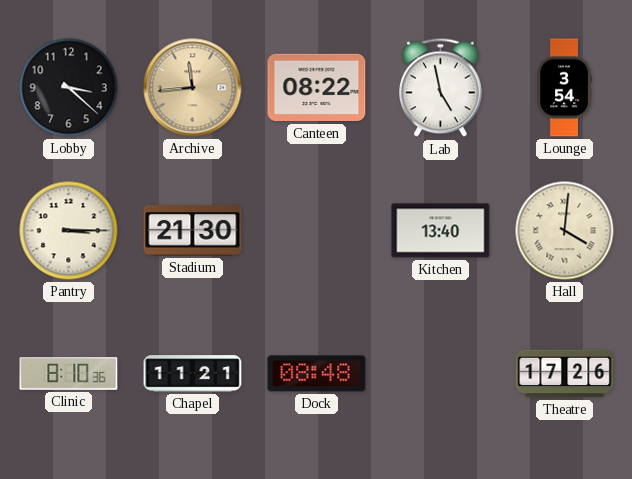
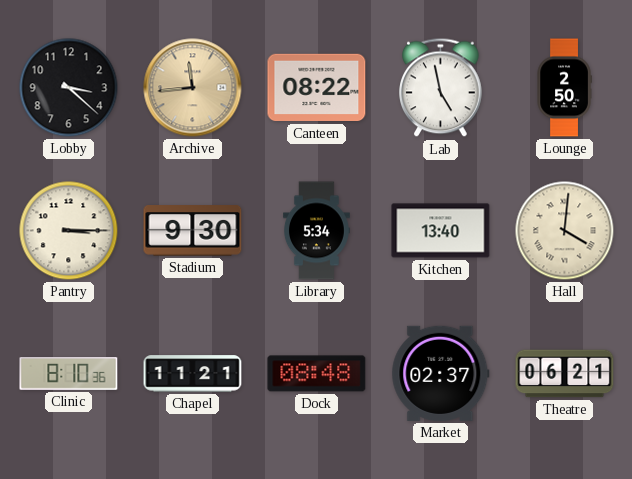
Lounge: 3:54 -> 2:50 (564, 88)
Stadium: 21:30 -> 9:30 (193, 231)
Library: none -> 5:34 (317, 231)
Market: none -> 02:37 (441, 373)
Theatre: 17:26 -> 06:21 (565, 374)
